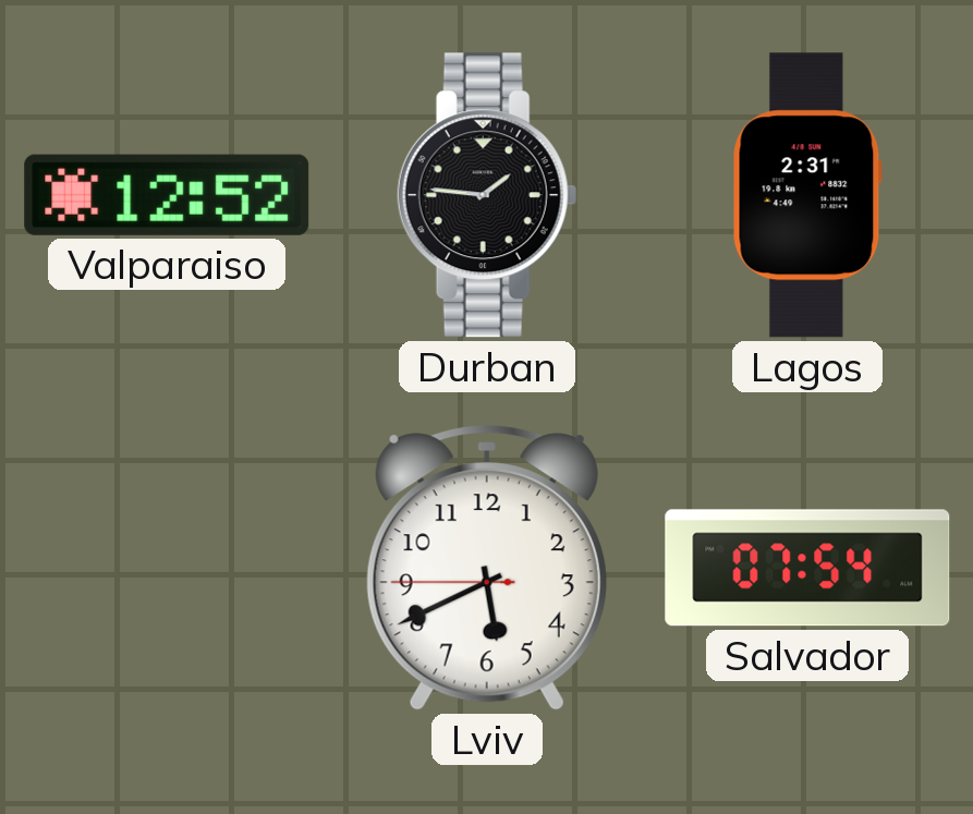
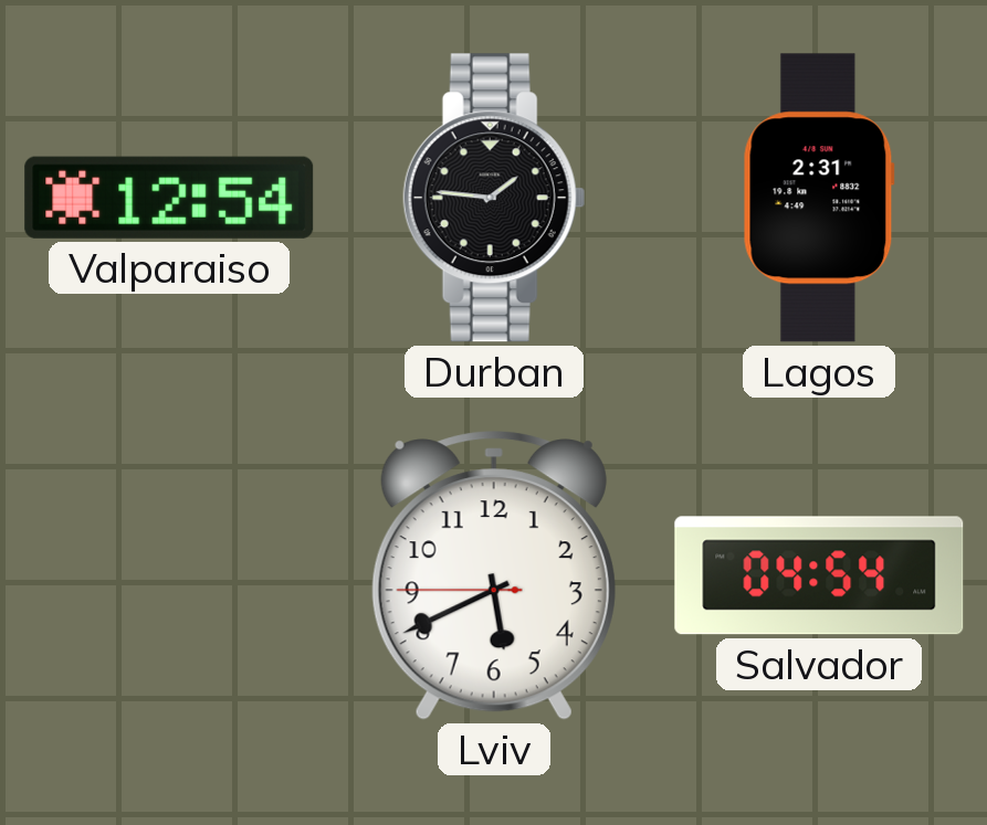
Valparaiso: 12:52 -> 12:54 (169, 198)
Salvador: 07:54 -> 04:54 (819, 575)
